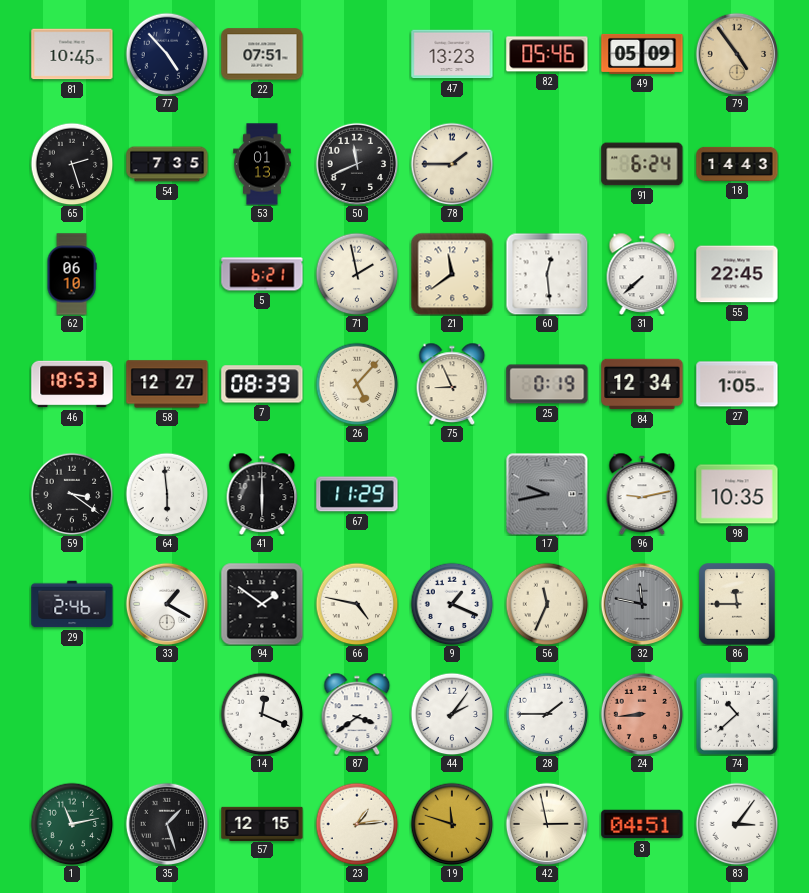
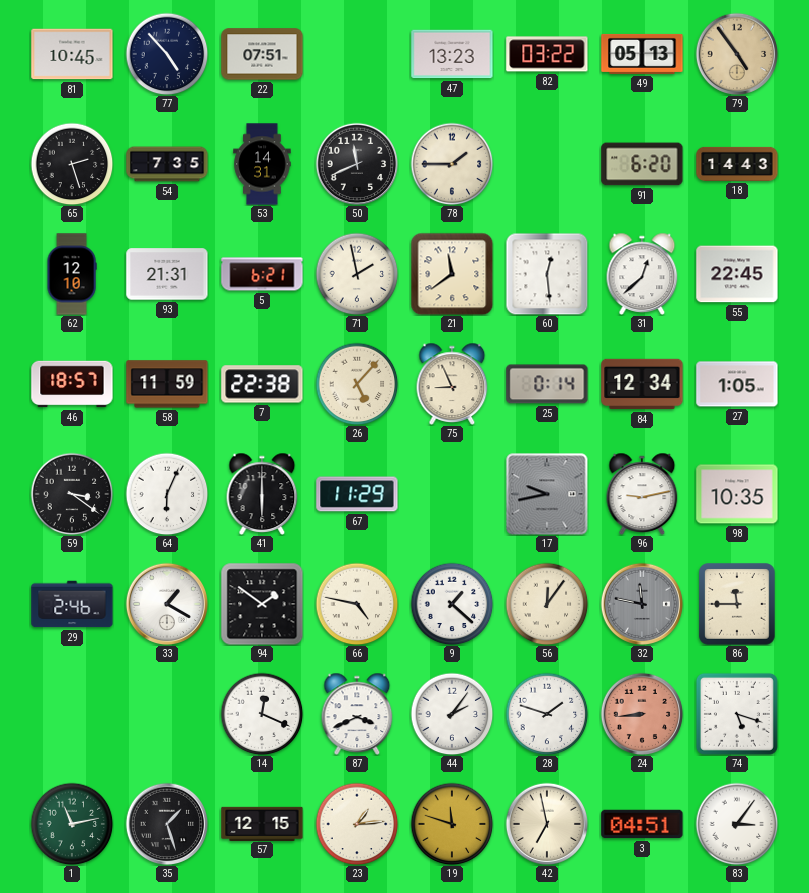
82: 05:46 -> 03:22 (547, 54)
49: 05:09 -> 05:13 (642, 54)
53: 01:13 -> 14:31 (262, 164)
91: 6:24 -> 6:20 (642, 164)
62: 06:10 -> 12:10 (72, 274)
93: none -> 21:31 (167, 274)
31: 7:38 -> 12:38 (642, 274)
46: 18:53 -> 18:57 (72, 384)
58: 12:27 -> 11:59 (167, 384)
7: 08:39 -> 22:38 (262, 384)
25: 0:19 -> 0:14 (547, 384)
64: 5:59 -> 6:04 (167, 494)
9: 1:19 -> 1:22 (452, 604)
56: 11:34 -> 12:06 (547, 604)
87: 3:39 -> 3:41 (357, 714)
28: 1:45 -> 1:48 (547, 714)
74: 10:38 -> 5:18 (737, 714)
42: 2:58 -> 6:58 (547, 824)
